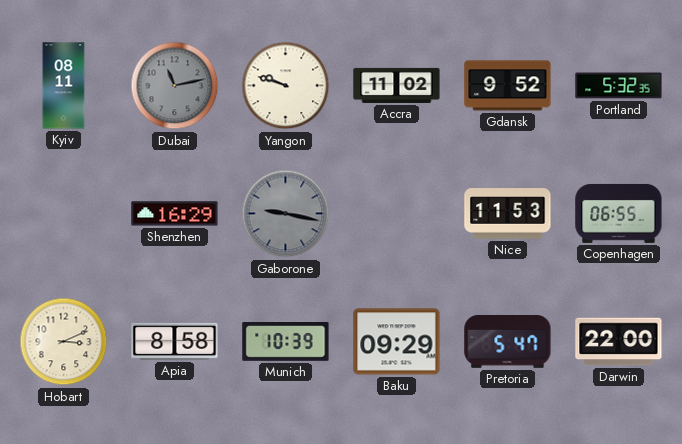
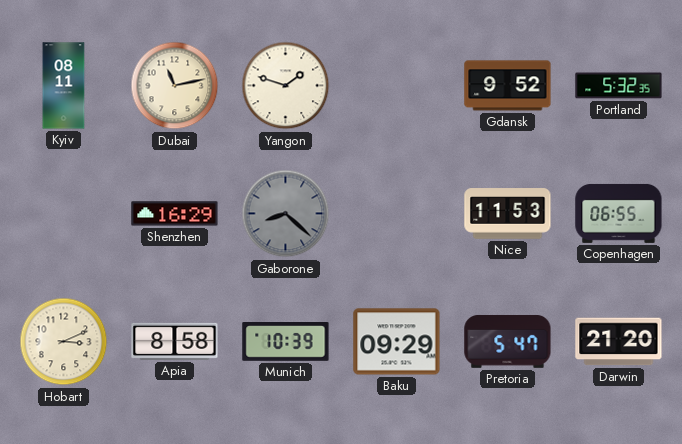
Dubai dial: grey -> cream (175, 86)
Yangon: 9:48 -> 1:48 (286, 86)
Accra: 11:02 -> none (397, 85)
Gaborone: 9:17 -> 8:22 (286, 214)
Darwin: 22:00 -> 21:20 (619, 342)
